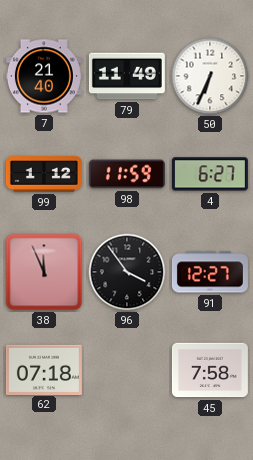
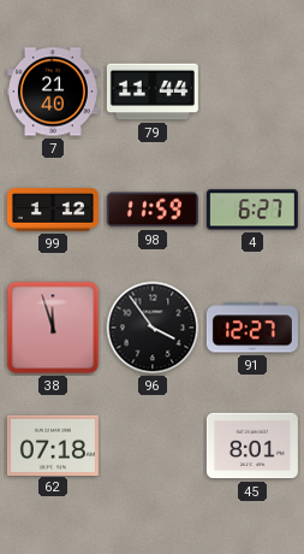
79: 11:49 -> 11:44 (153, 92)
50: 6:34 -> none (210, 76)
38: 11:56 -> 11:57 (53, 328)
45: 7:58 -> 8:01 (252, 446)
